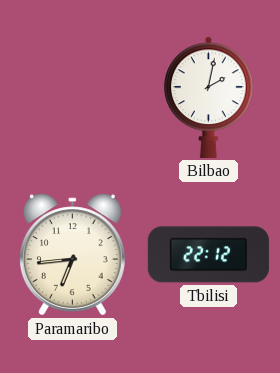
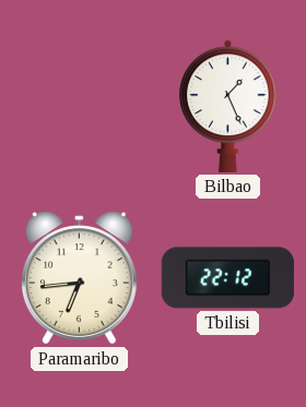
Bilbao: 2:02 -> 1:26 (228, 106)
